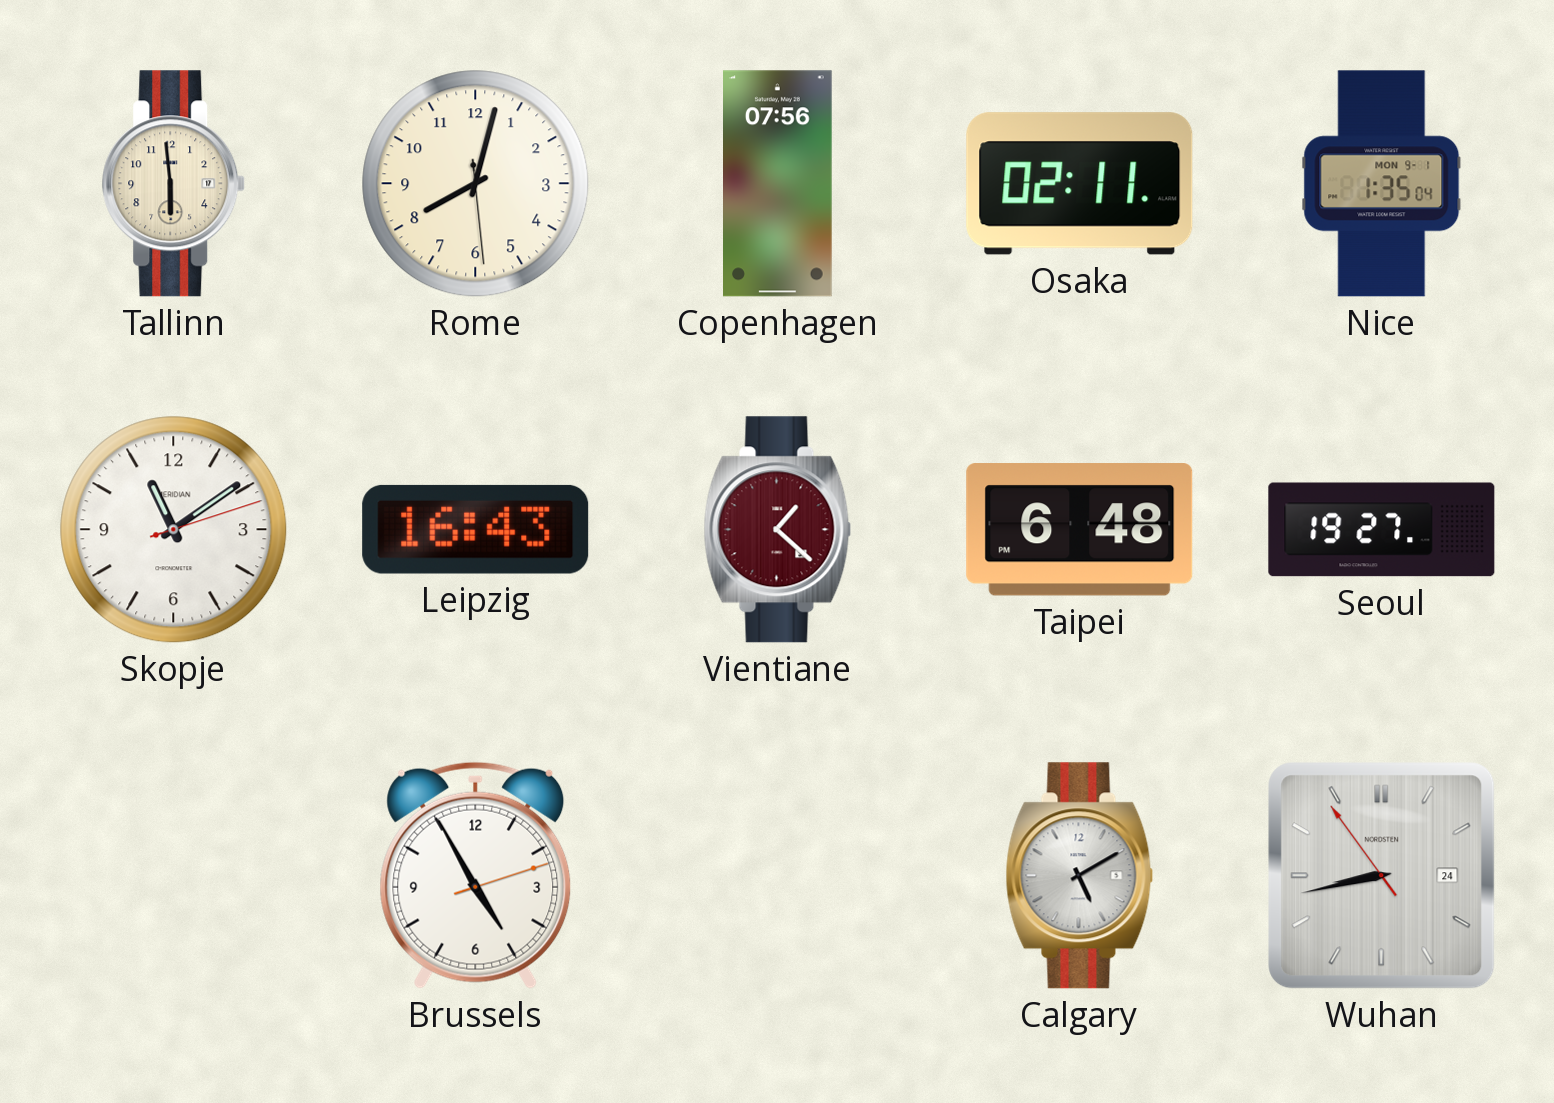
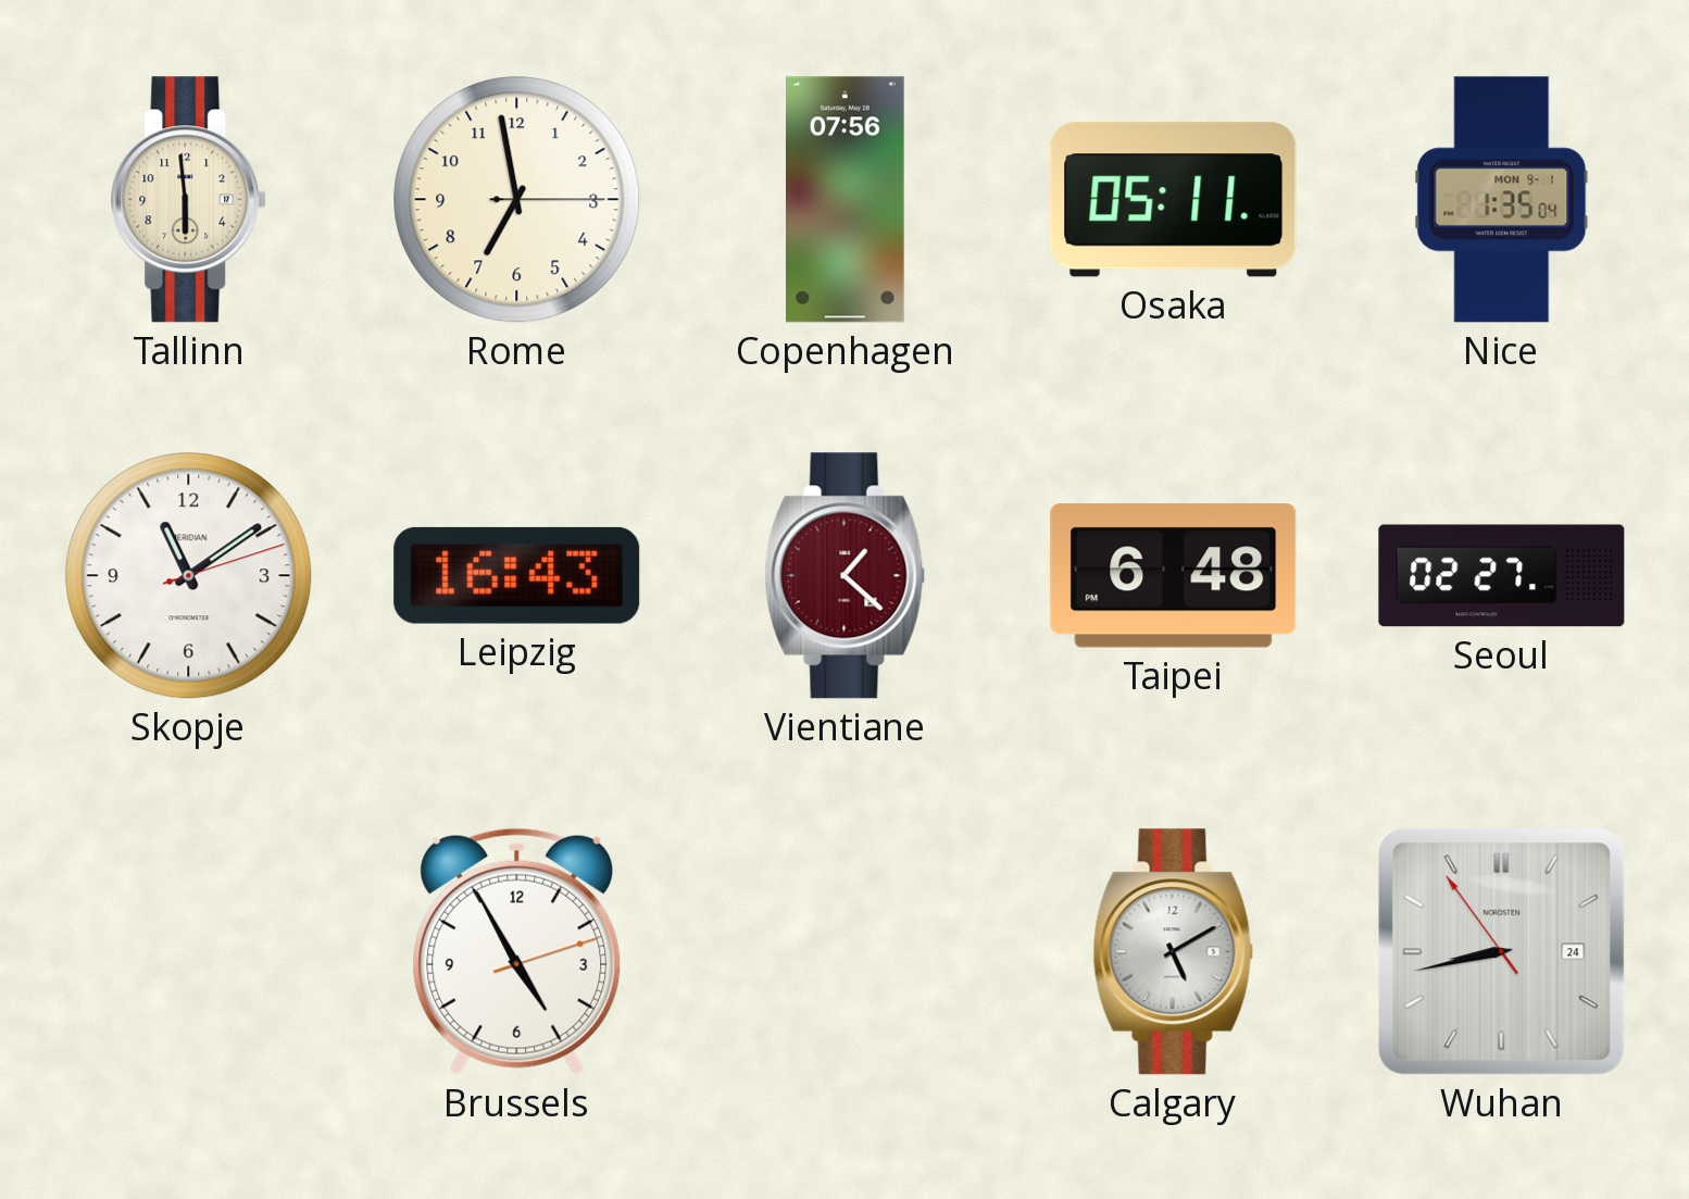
Rome: 8:02 -> 6:58 (517, 200)
Osaka: 02:11 -> 05:11 (1174, 200)
Seoul: 19:27 -> 02:27 (1502, 576)
